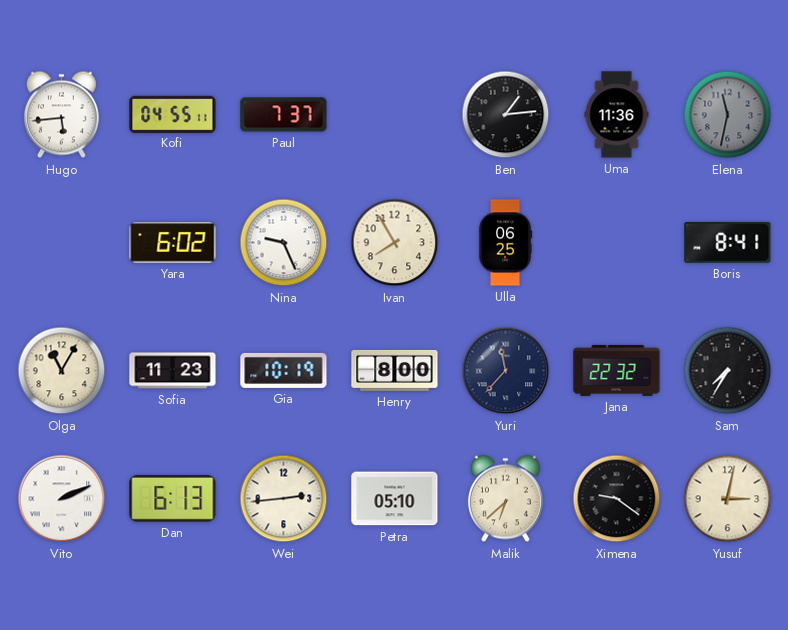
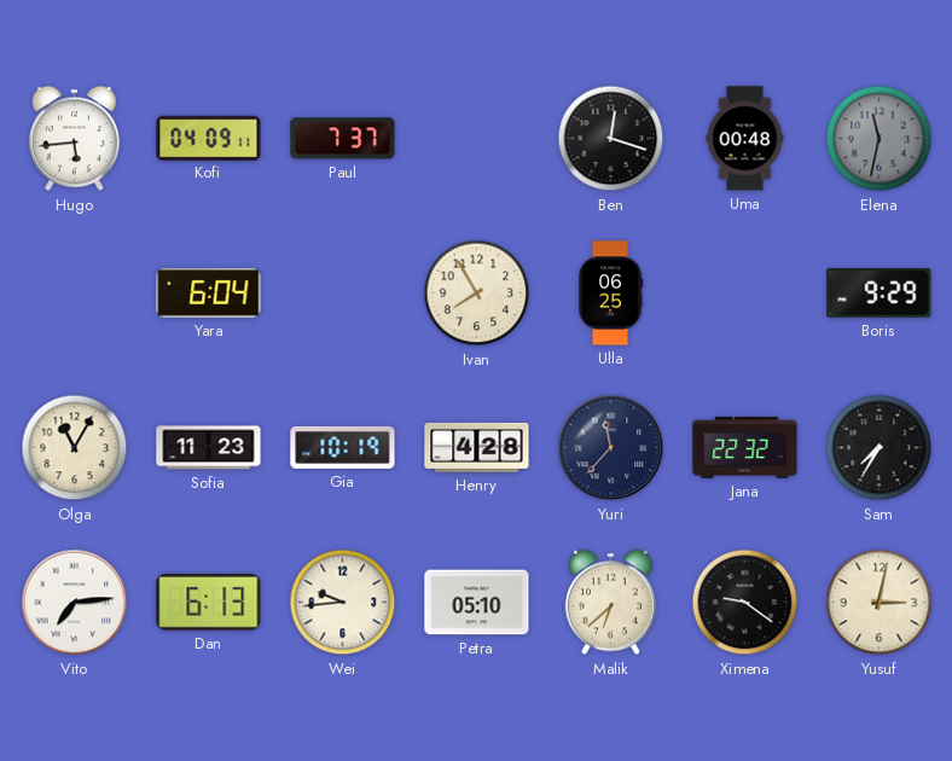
Kofi: 04:55 -> 04:09 (209, 138)
Ben: 1:14 -> 12:18 (611, 139)
Uma: 11:36 -> 00:48 (745, 139)
Yara: 6:02 -> 6:04 (209, 294)
Nina: 9:26 -> none (284, 243)
Boris: 8:41 -> 9:29 (880, 292)
Henry: 8:00 -> 4:28 (477, 447)
Vito: 2:11 -> 7:14 (75, 603)
Wei: 2:44 -> 9:44 (343, 603)
